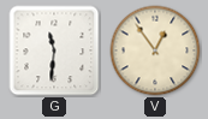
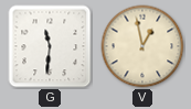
V: 12:54 -> 12:58 (142, 46)
